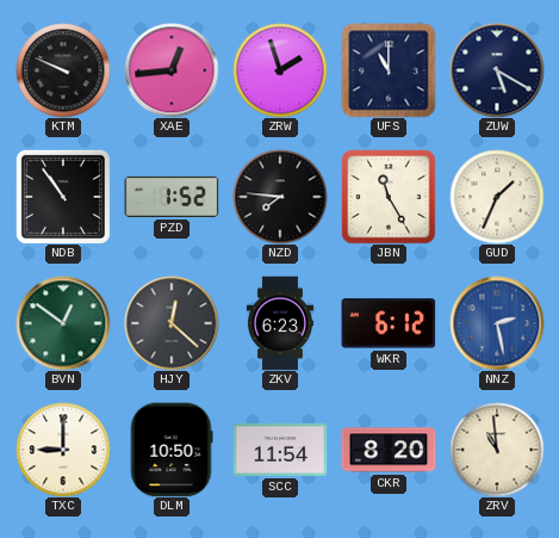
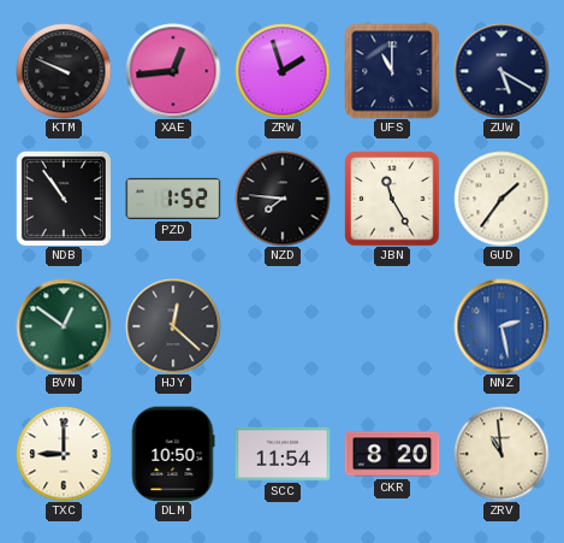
GUD: 1:34 -> 1:36 (501, 199)
ZKV: 6:23 -> none (280, 323)
WKR: 6:12 -> none (389, 323)
